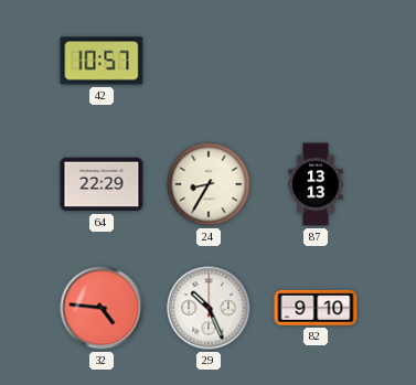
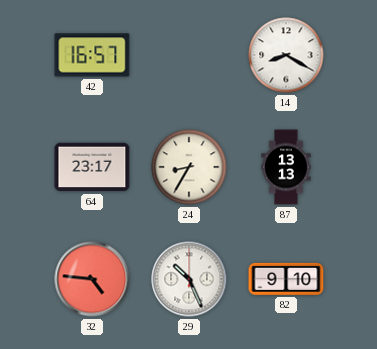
42: 10:57 -> 16:57 (92, 55)
14: none -> 8:20 (286, 55)
64: 22:29 -> 23:17 (92, 167)
